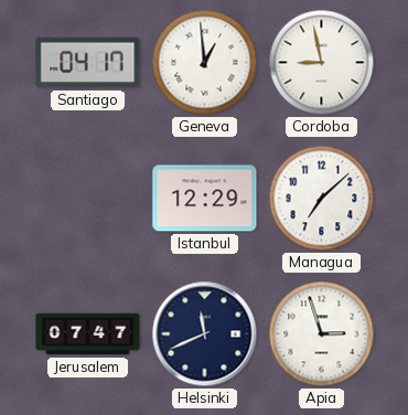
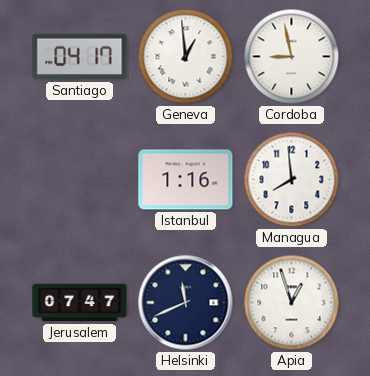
Istanbul: 12:29 -> 1:16 (186, 180)
Managua: 7:08 -> 7:59 (292, 180)
Apia: 2:57 -> 12:57 (292, 303)
